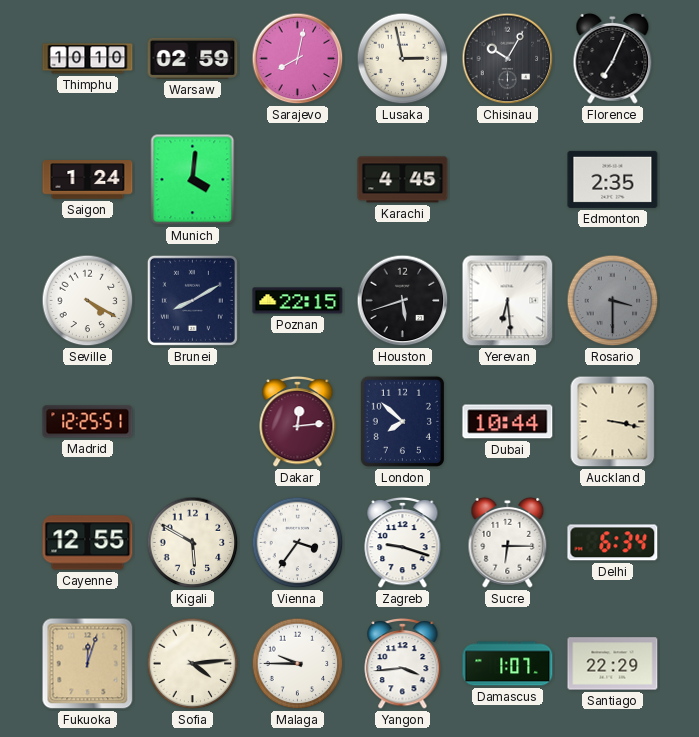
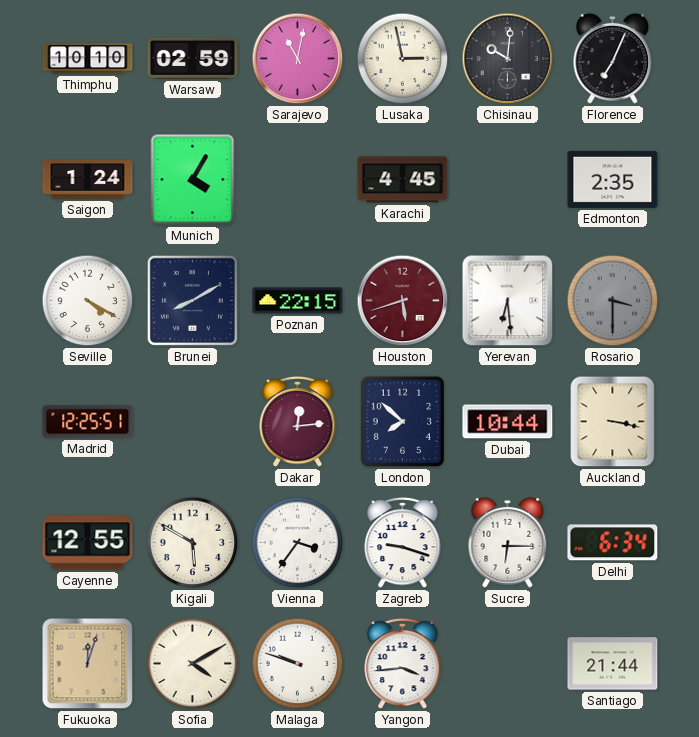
Sarajevo: 8:02 -> 11:02 (298, 59)
Chisinau: 10:05 -> 10:01 (508, 59)
Munich: 4:01 -> 4:05 (193, 180)
Houston dial: black -> burgundy (403, 301)
Sofia: 4:14 -> 4:10 (193, 664)
Malaga: 9:45 -> 9:48 (298, 664)
Damascus: 1:07 -> none (508, 664)
Santiago: 22:29 -> 21:44 (613, 664)
